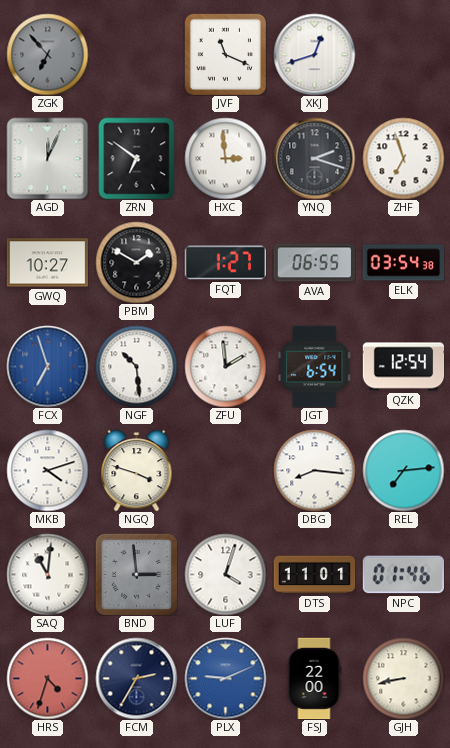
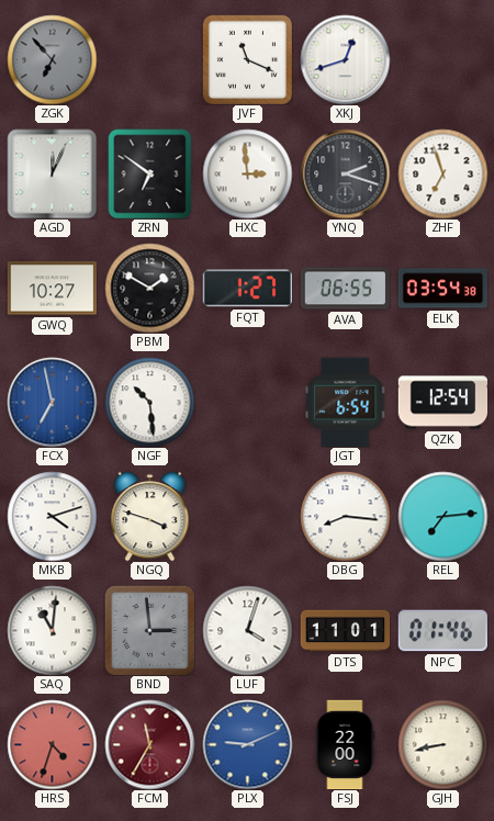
FCX: 6:57 -> 6:58 (52, 402)
ZFU: 1:59 -> none (225, 366)
FCM: 2:35 -> 11:35 (149, 744)
FCM dial: navy -> burgundy (149, 744)
